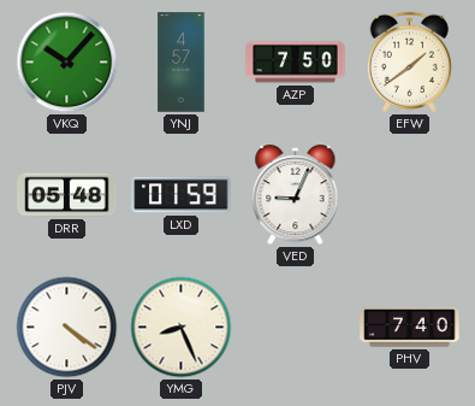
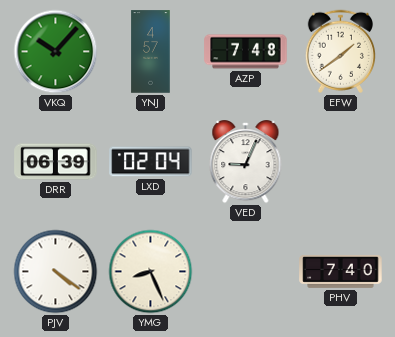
AZP: 7:50 -> 7:48 (246, 52)
DRR: 05:48 -> 06:39 (56, 162)
LXD: 01:59 -> 02:04 (151, 162)
